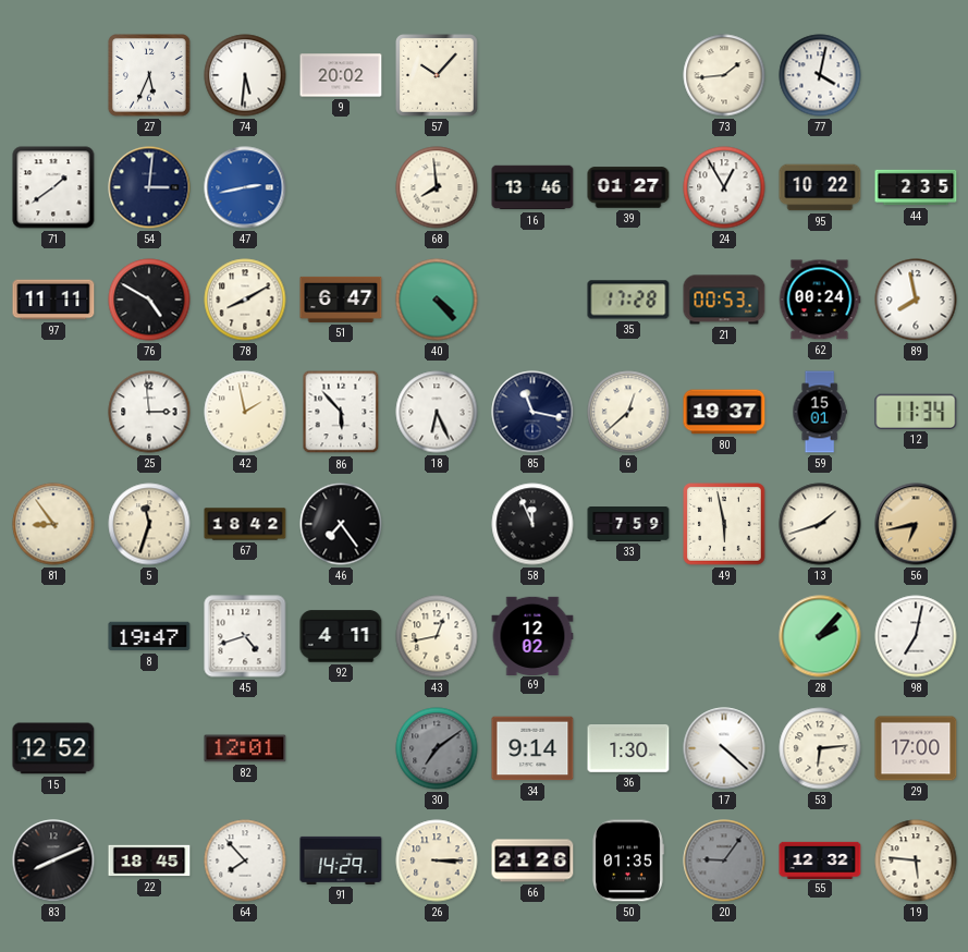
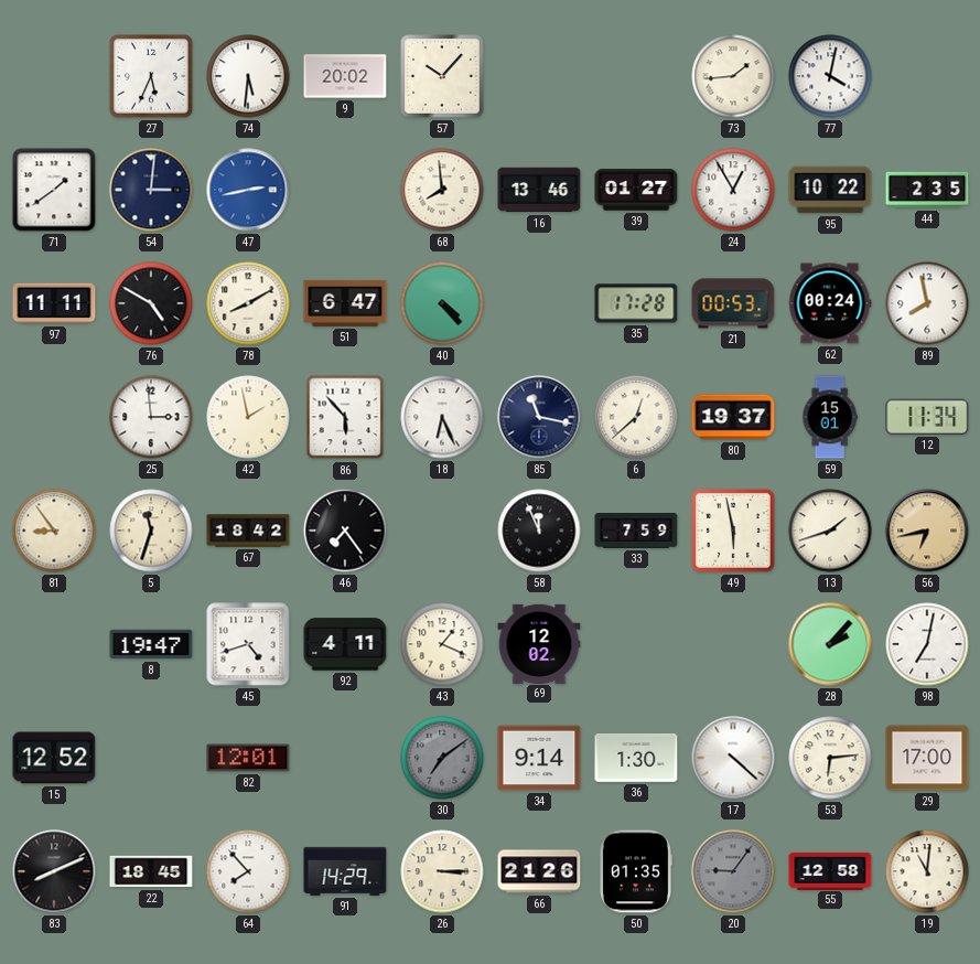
43: 12:43 -> 1:19 (442, 644)
55: 12:32 -> 12:58 (830, 870)
19: 5:46 -> 11:01 (927, 871)
